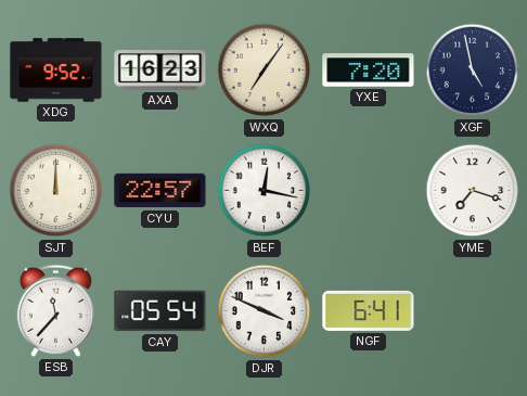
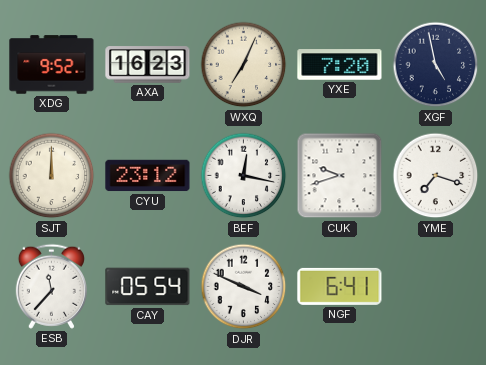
WXQ: 7:06 -> 7:04 (244, 65)
CYU: 22:57 -> 23:12 (148, 176)
CUK: none -> 9:42 (340, 176)
